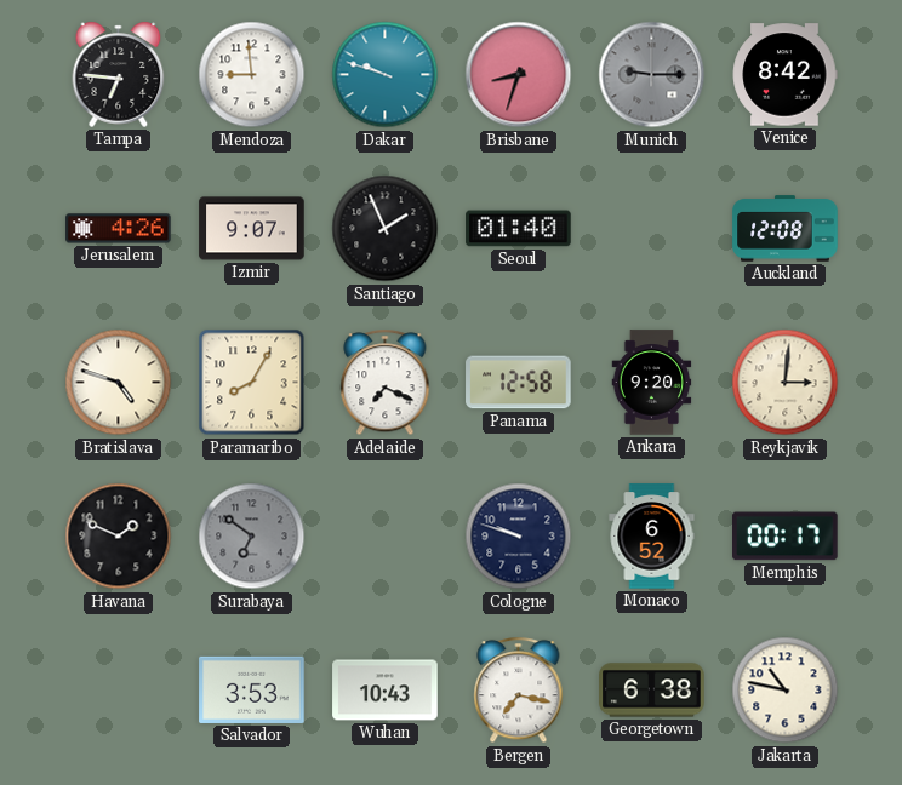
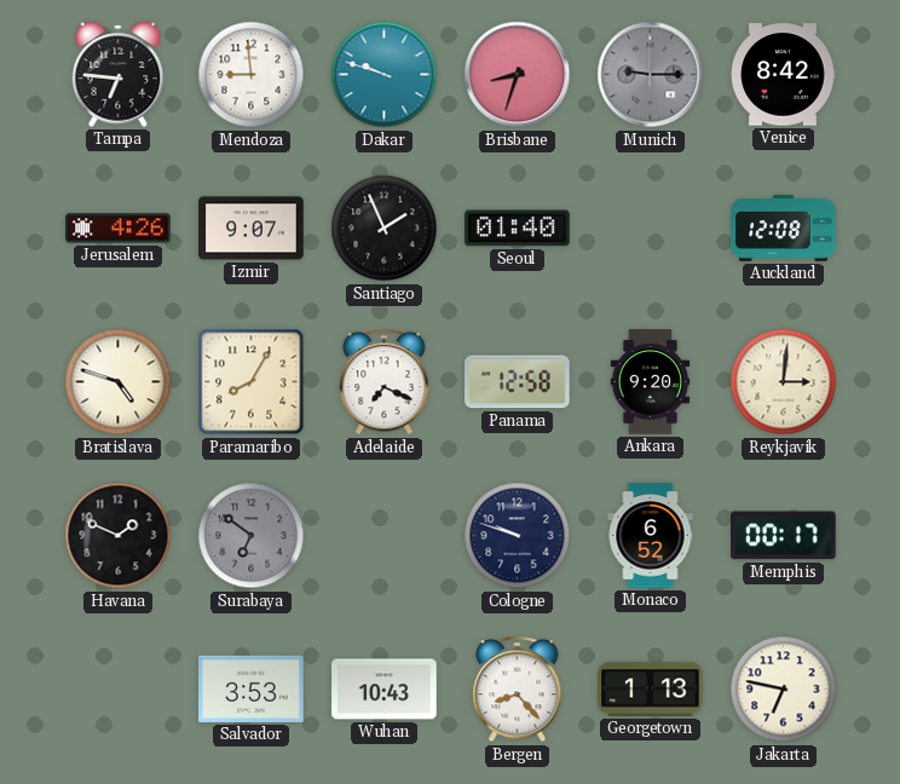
Bergen: 7:17 -> 8:23 (518, 690)
Georgetown: 6:38 -> 1:13 (651, 690)
Jakarta: 10:47 -> 6:47 (784, 690)
